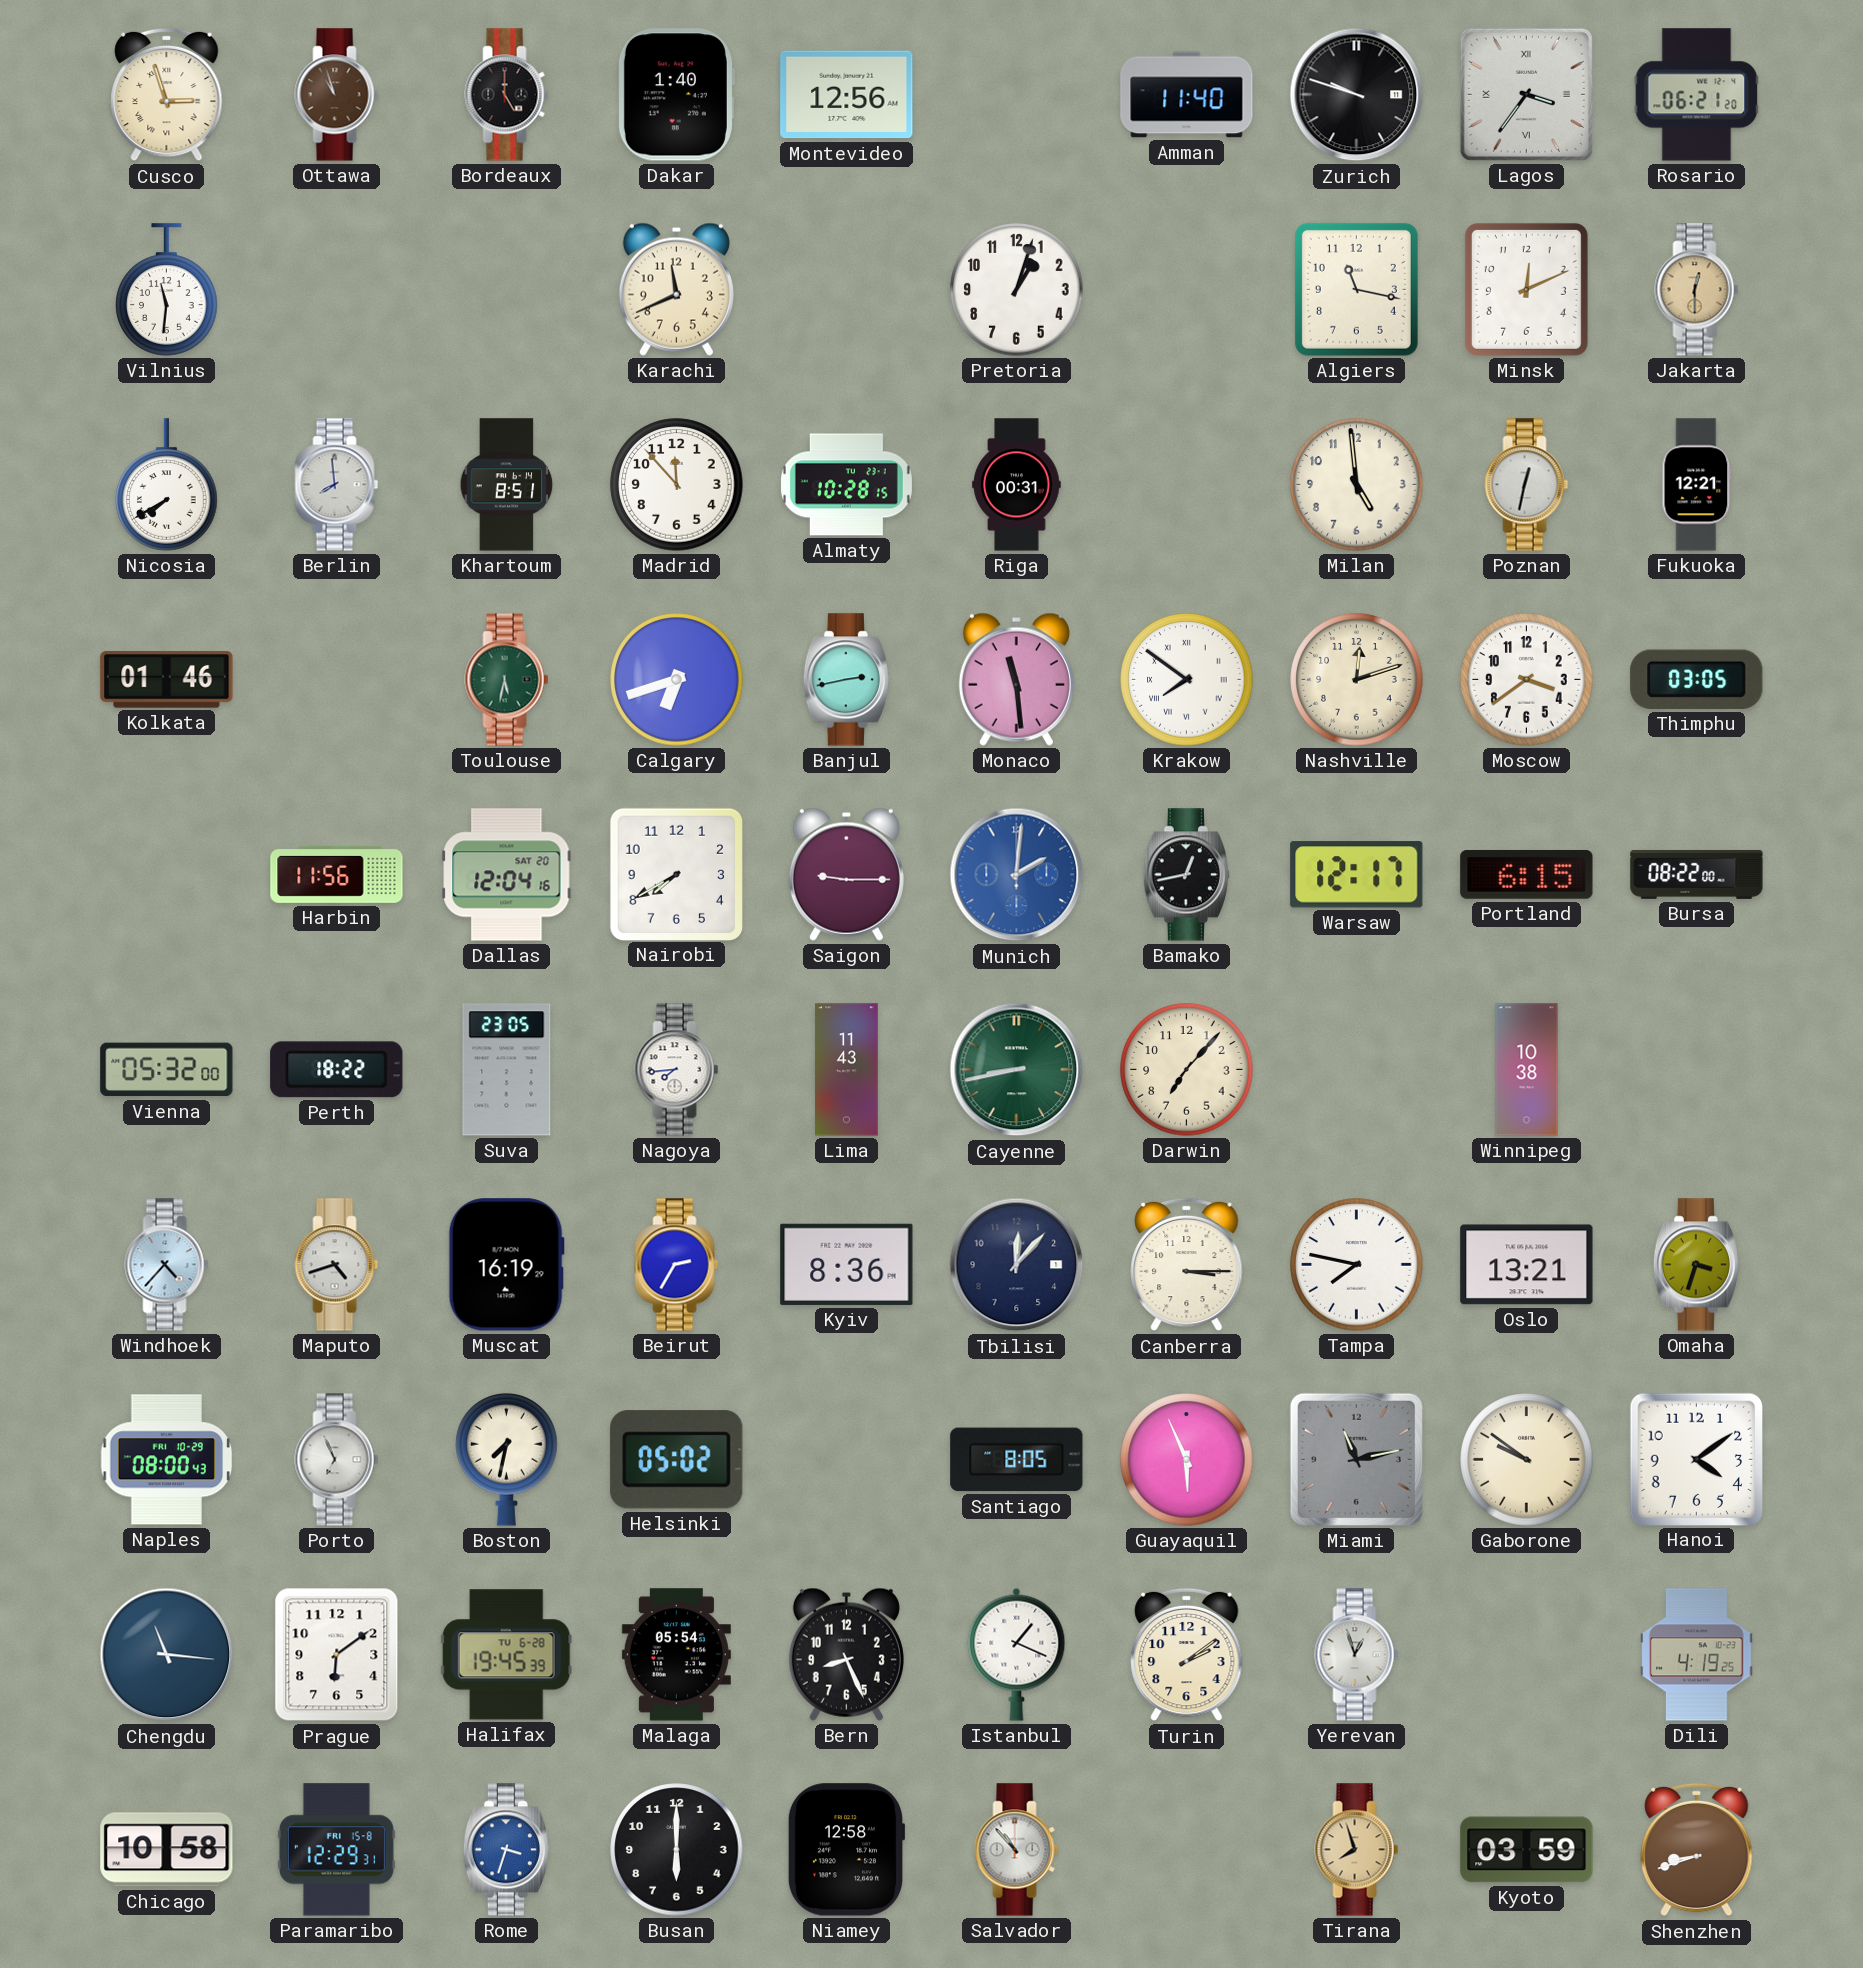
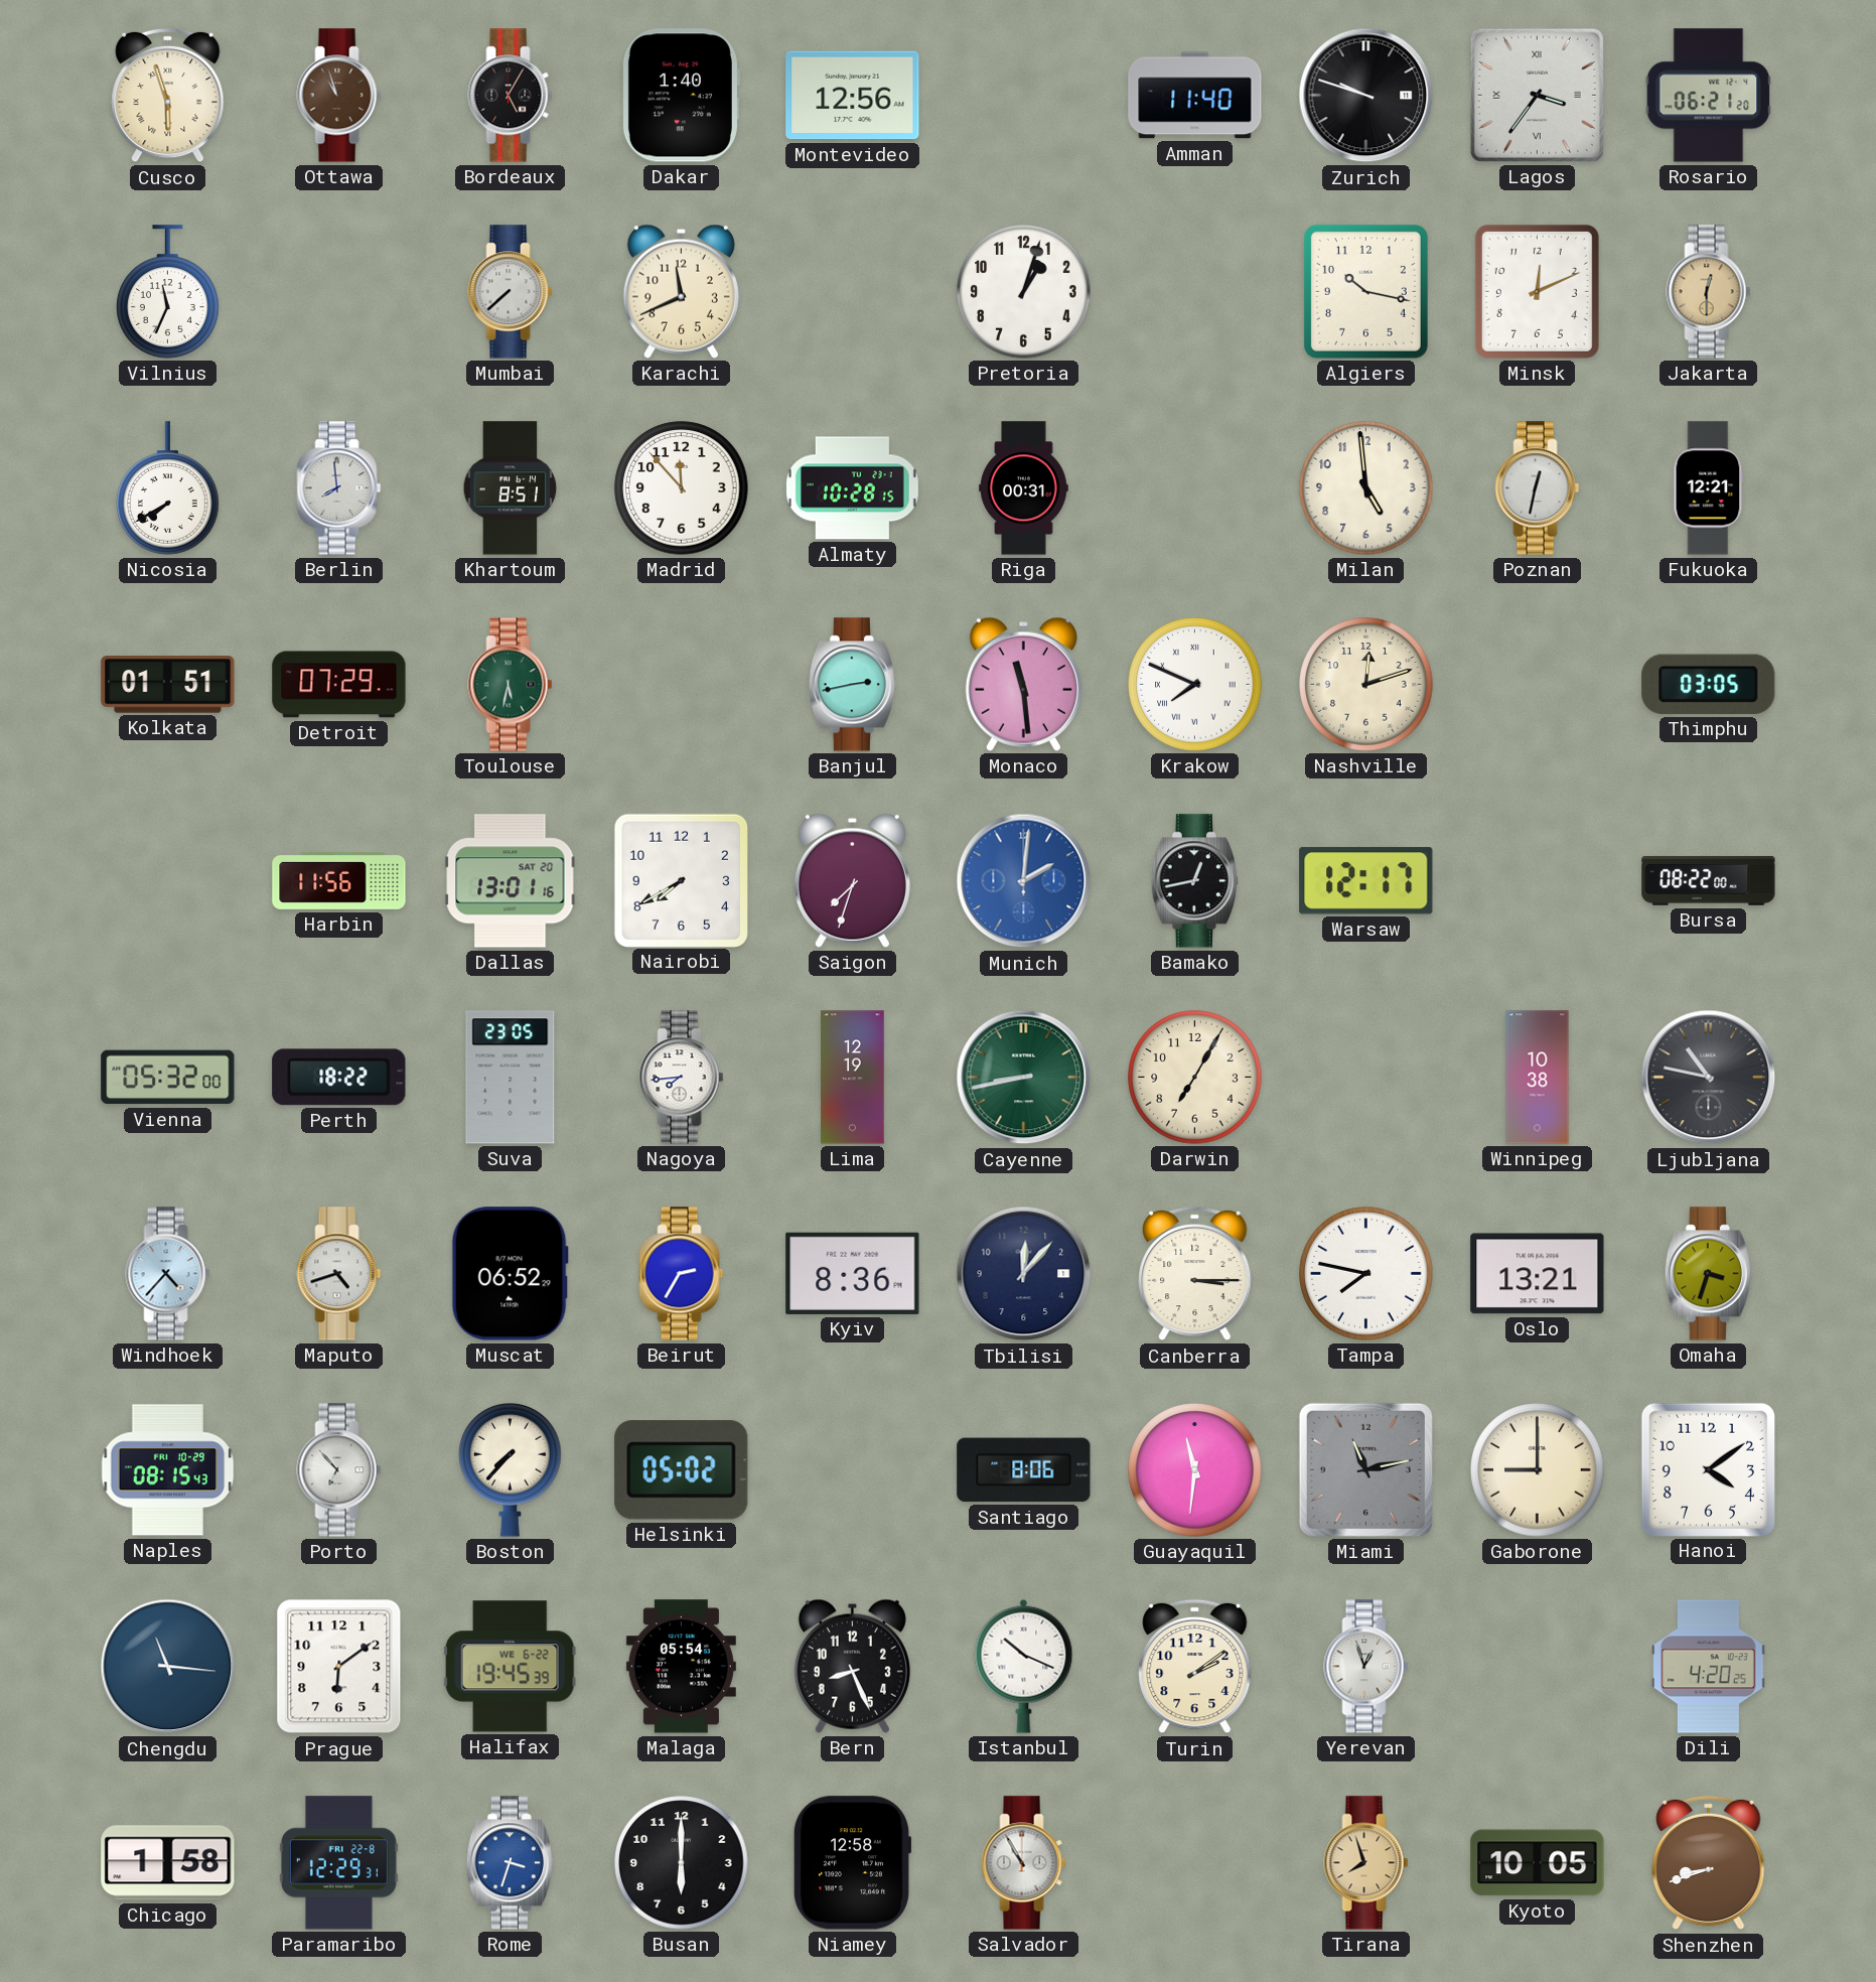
Cusco: 2:57 -> 5:57 (168, 96)
Bordeaux: 5:00 -> 5:05 (511, 96)
Vilnius: 11:31 -> 11:34 (168, 292)
Mumbai: none -> 7:38 (511, 292)
Algiers: 11:17 -> 10:17 (1365, 291)
Kolkata: 01:46 -> 01:51 (168, 685)
Detroit: none -> 07:29 (339, 685)
Calgary: 6:42 -> none (677, 680)
Krakow: 7:51 -> 7:49 (1195, 685)
Moscow: 3:39 -> none (1527, 680)
Dallas: 12:04 -> 13:01 (511, 881)
Saigon: 9:15 -> 7:33 (852, 880)
Portland: 6:15 -> none (1527, 874)
Lima: 11:43 -> 12:19 (853, 1078)
Darwin: 7:07 -> 7:05 (1195, 1078)
Ljubljana: none -> 10:47 (1709, 1078)
Muscat: 16:19 -> 06:52 (510, 1274)
Naples: 08:00 -> 08:15 (168, 1470)
Porto: 6:56 -> 6:53 (339, 1470)
Boston: 7:32 -> 7:37 (511, 1469)
Santiago: 8:05 -> 8:06 (1024, 1470)
Guayaquil: 5:56 -> 11:31 (1195, 1470)
Gaborone: 9:51 -> 9:00 (1538, 1470)
Halifax date: TU 6-28 -> WE 6-22 (510, 1667)
Istanbul: 1:19 -> 10:19 (1024, 1666)
Dili: 4:19 -> 4:20 (1709, 1667)
Chicago: 10:58 -> 1:58 (168, 1863)
Paramaribo date: FRI 15-8 -> FRI 22-8 (338, 1863)
Salvador: 10:53 -> 10:55 (1024, 1863)
Kyoto: 03:59 -> 10:05 (1538, 1863)
